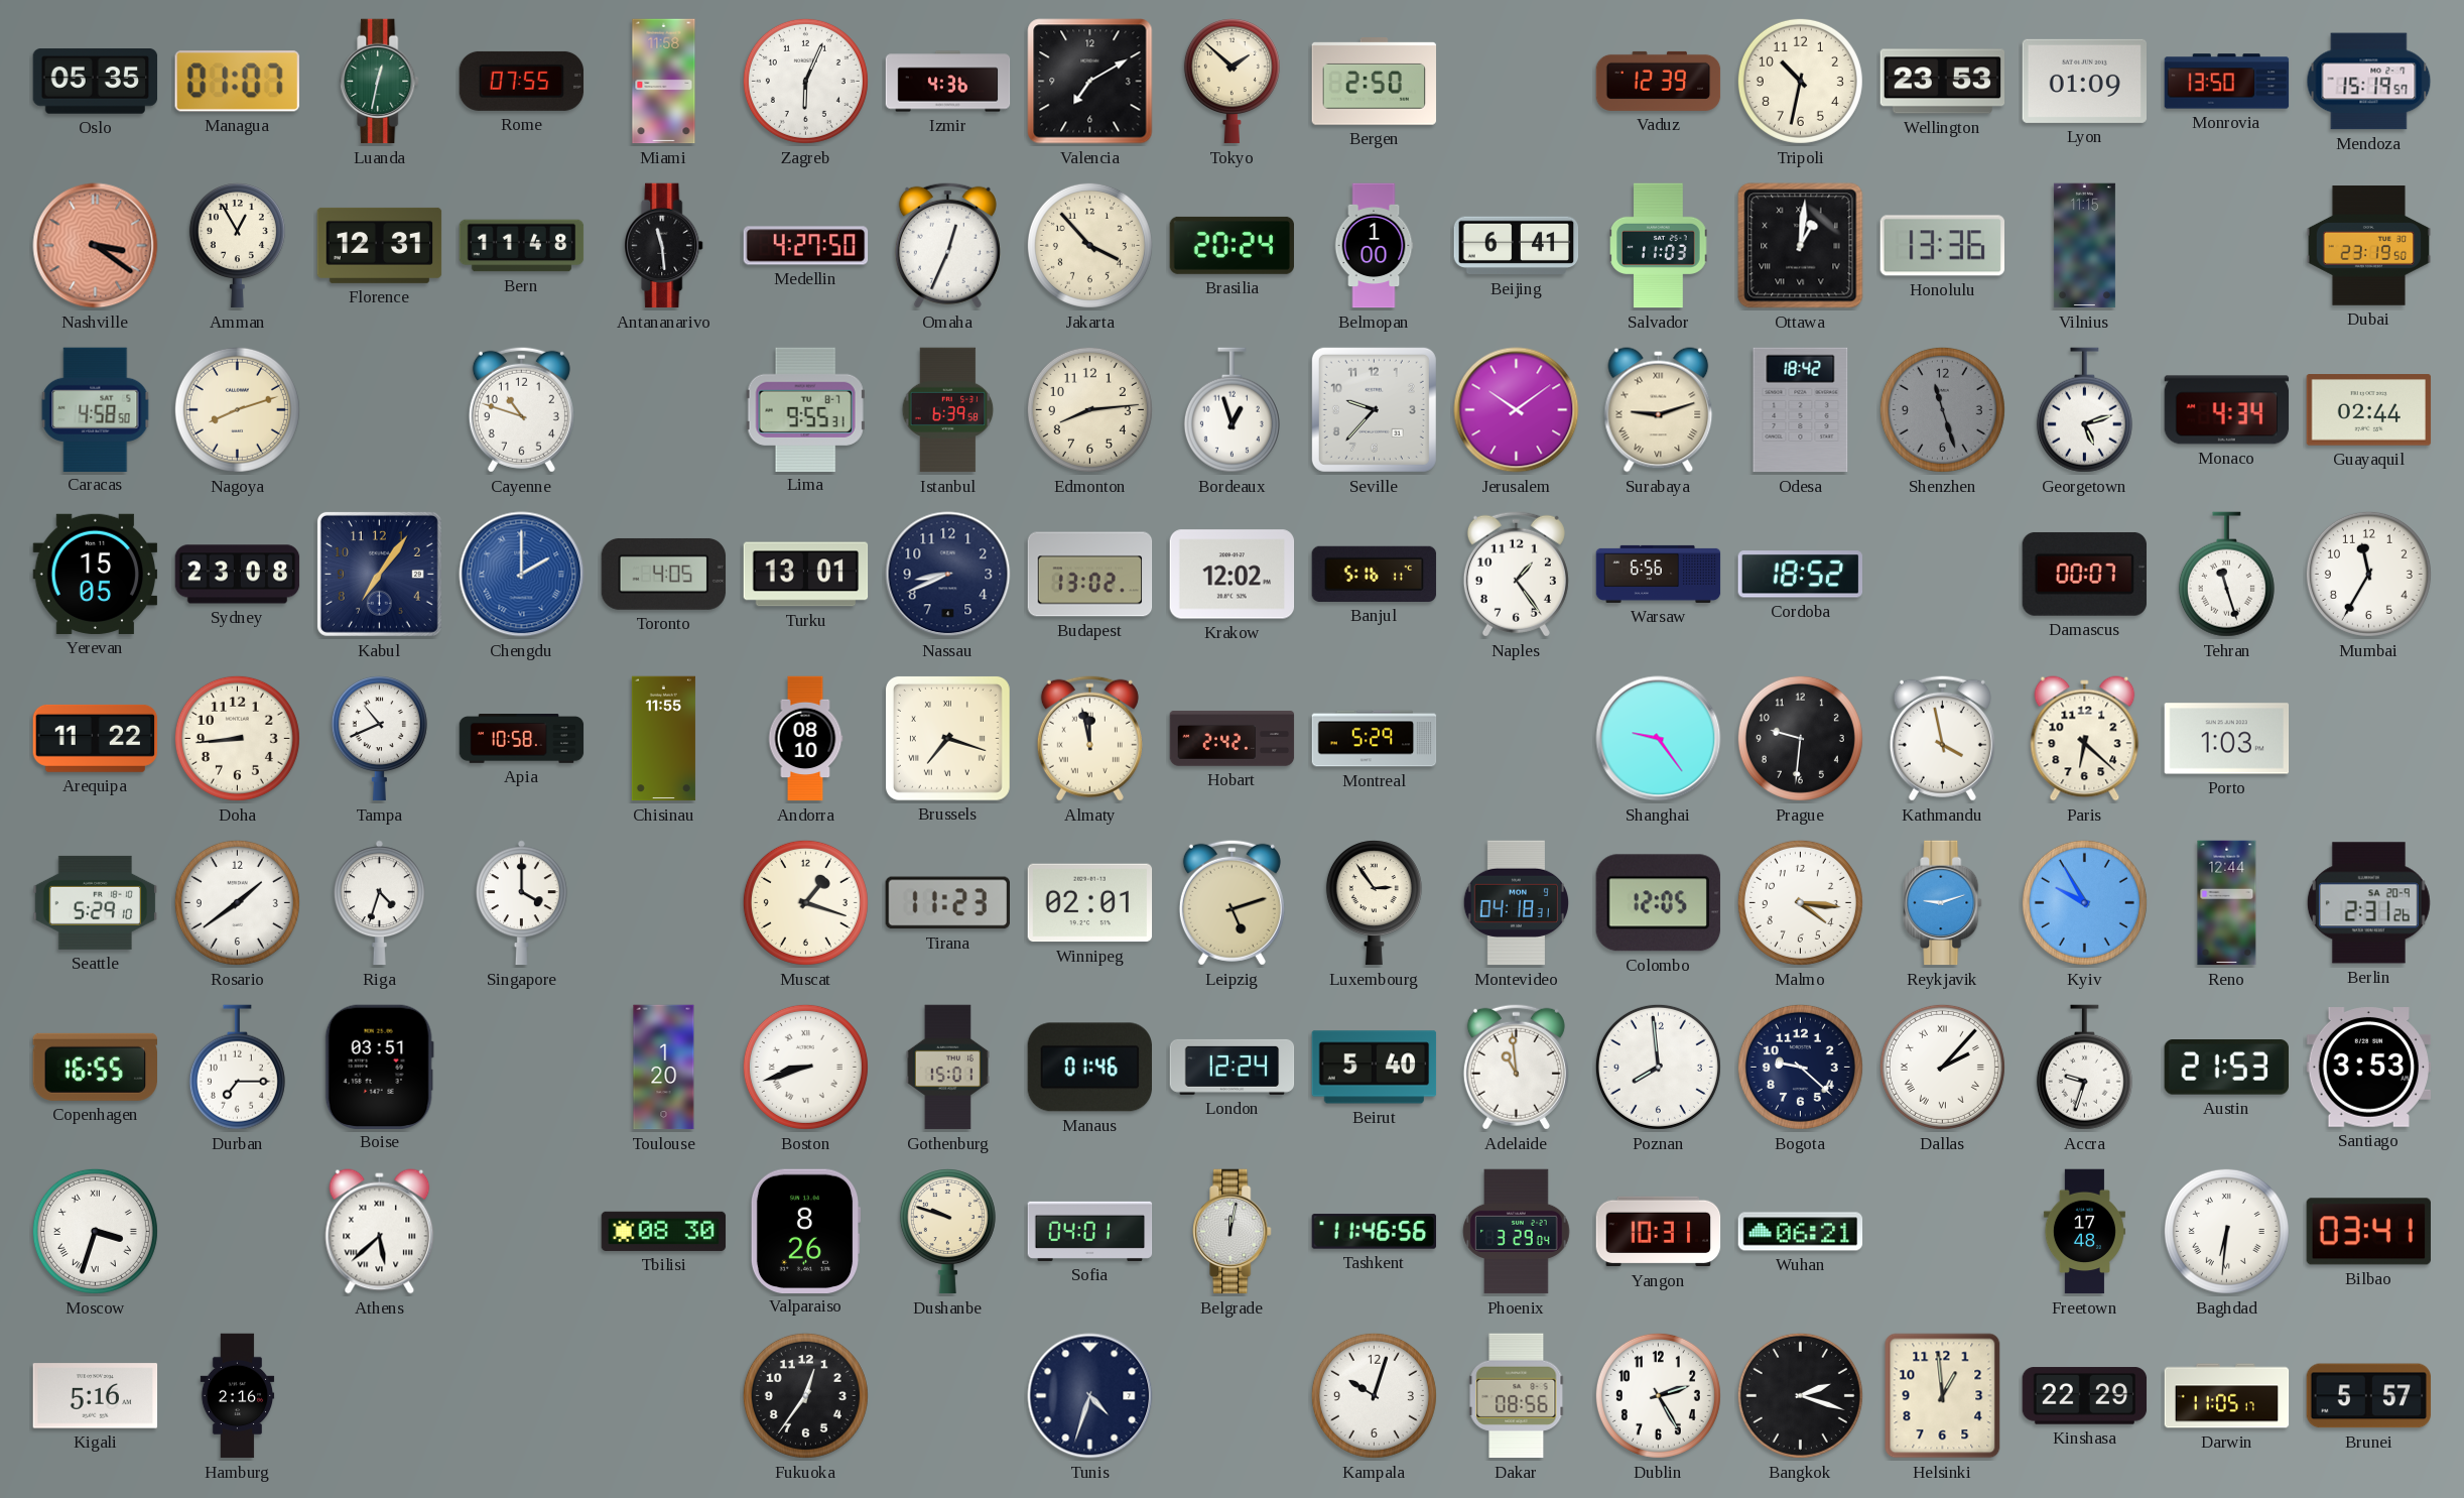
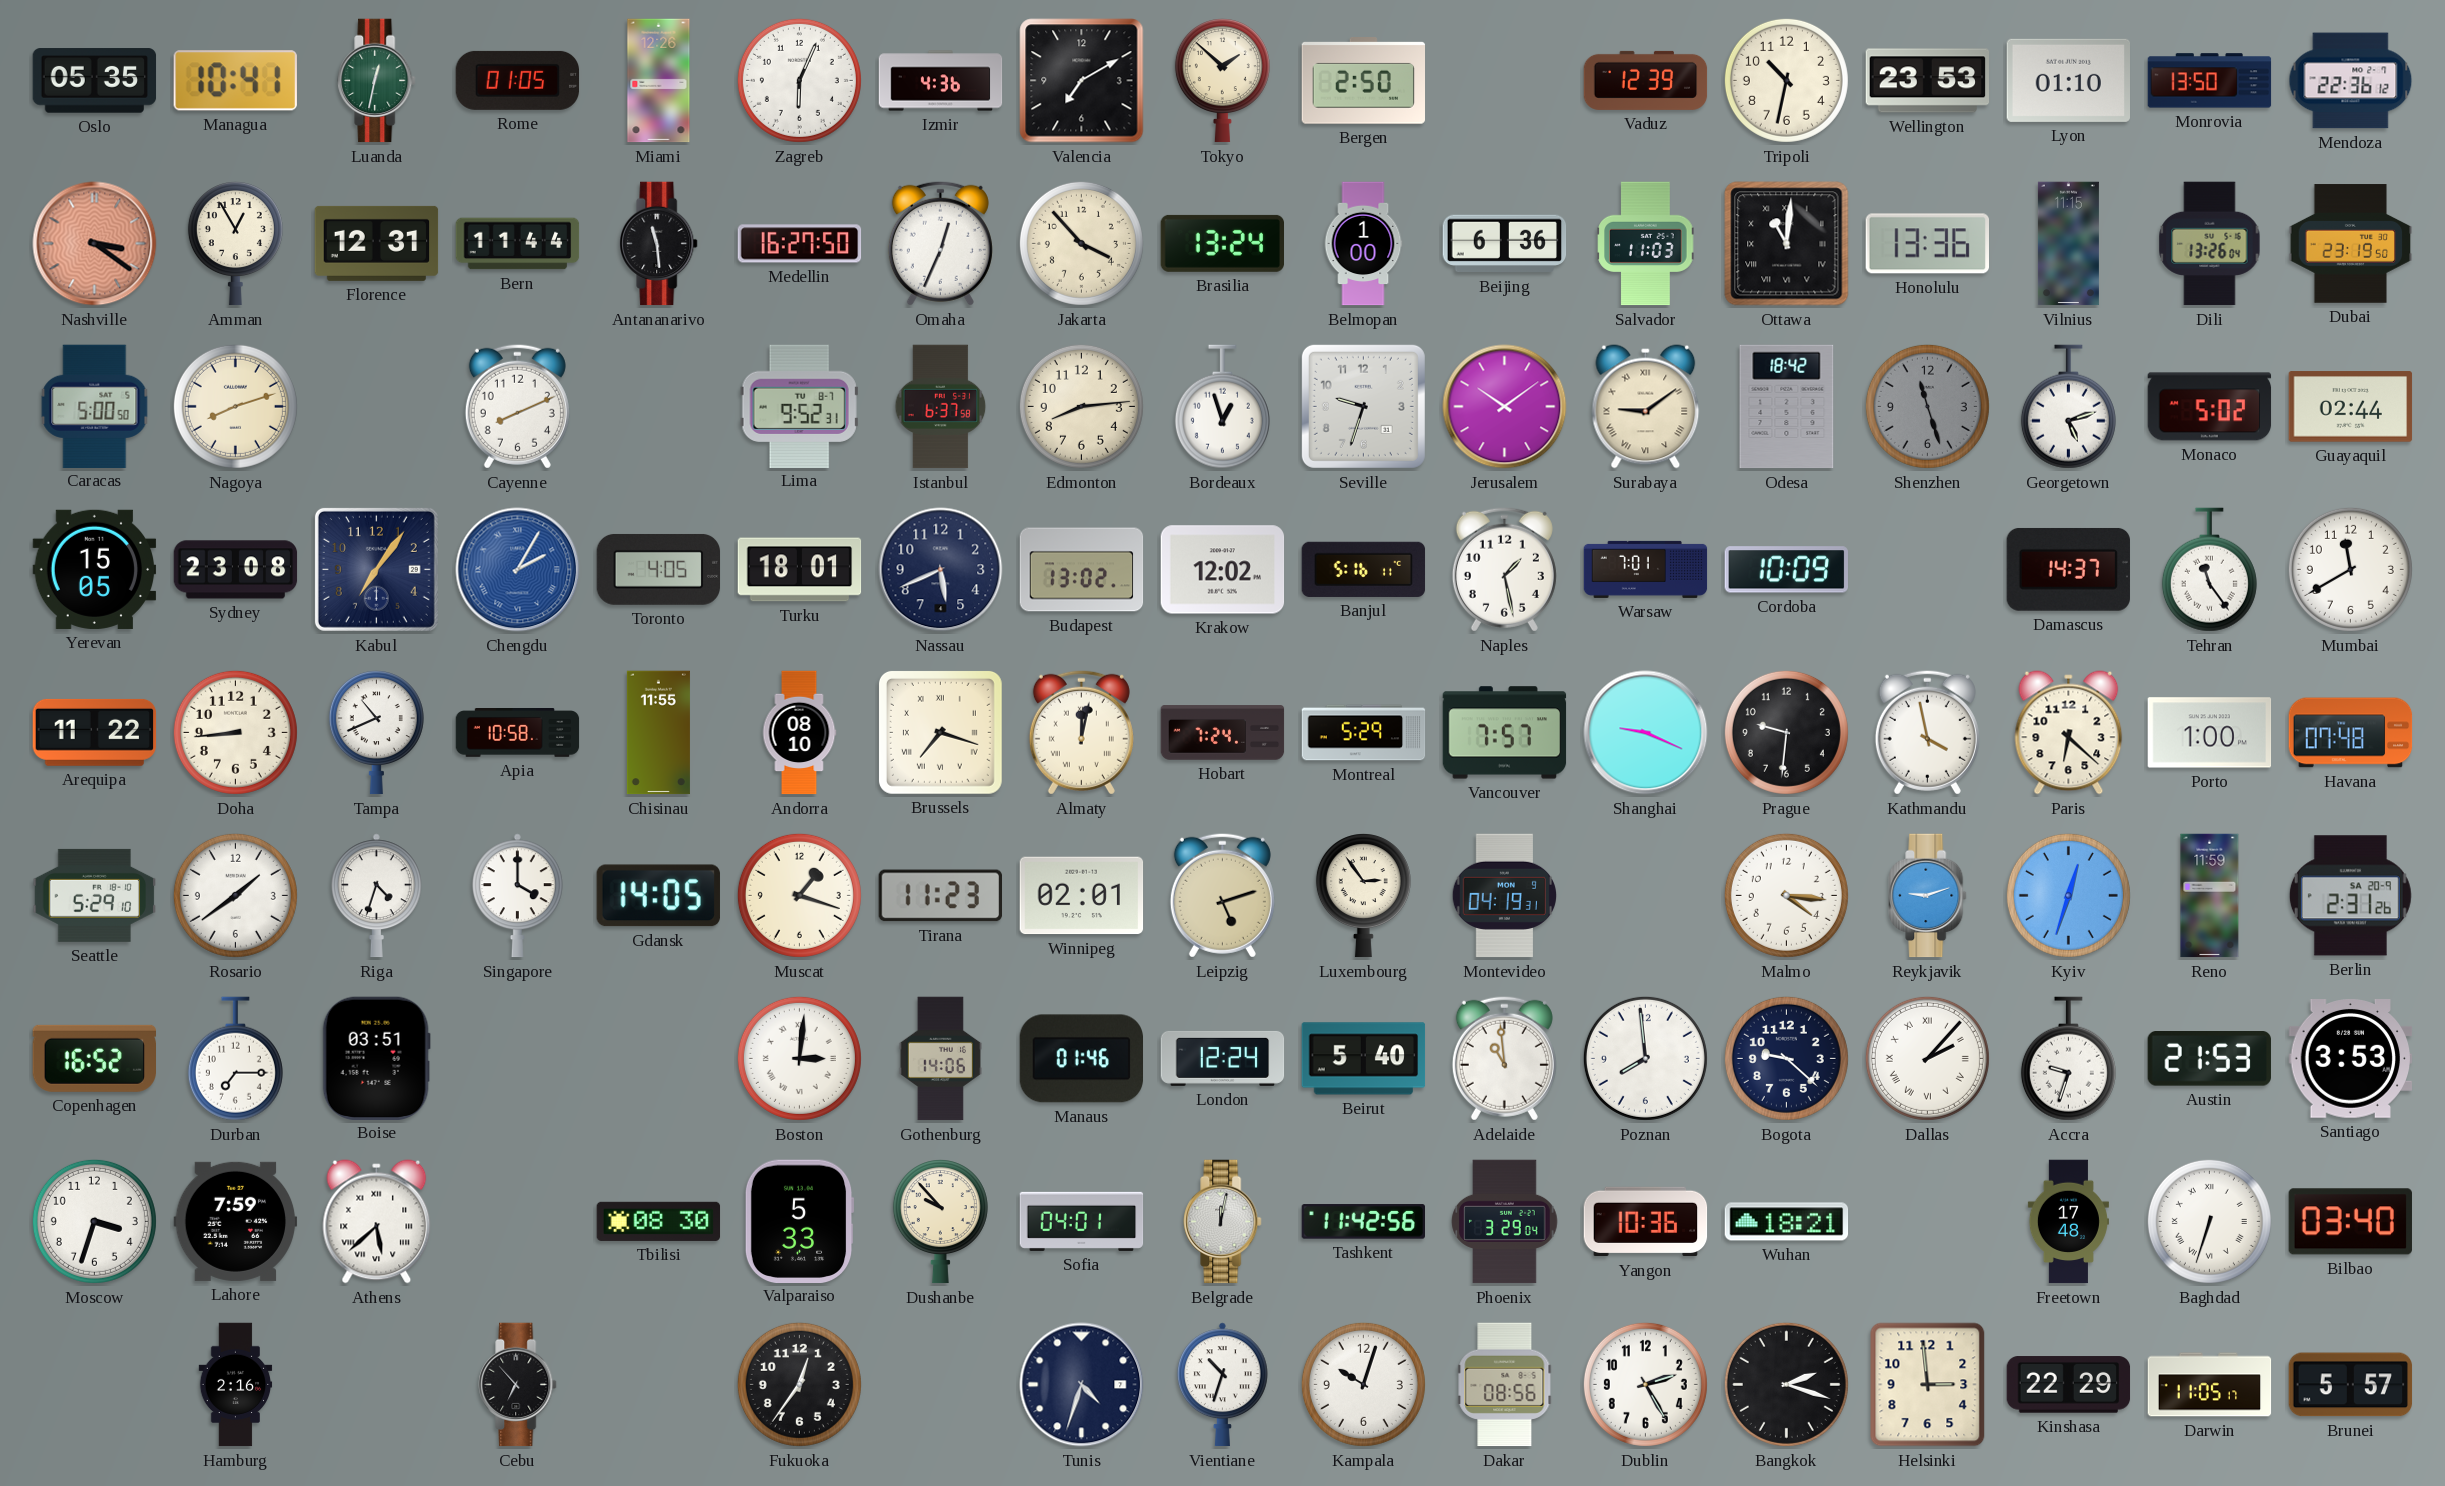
Managua: 01:07 -> 10:41 (235, 81)
Rome: 07:55 -> 01:05 (518, 80)
Miami: 11:58 -> 12:26 (659, 81)
Lyon: 01:09 -> 01:10 (2068, 80)
Mendoza: 15:19 -> 22:36 (2351, 81)
Bern: 11:48 -> 11:44 (518, 244)
Medellin: 4:27 -> 16:27 (800, 244)
Brasilia: 20:24 -> 13:24 (1222, 243)
Beijing: 6:41 -> 6:36 (1505, 244)
Ottawa: 1:01 -> 11:01 (1787, 244)
Dili: none -> 13:26 (2210, 244)
Caracas: 4:58 -> 5:00 (95, 406)
Cayenne: 10:48 -> 8:11 (517, 406)
Lima: 9:55 -> 9:52 (799, 406)
Istanbul: 6:39 -> 6:37 (941, 407)
Seville: 9:37 -> 9:33 (1363, 406)
Surabaya: 9:12 -> 9:09 (1646, 407)
Monaco: 4:34 -> 5:02 (2210, 407)
Chengdu: 2:00 -> 2:05 (518, 570)
Turku: 13:01 -> 18:01 (800, 570)
Nassau: 8:41 -> 5:41 (941, 570)
Naples: 1:24 -> 1:28 (1504, 569)
Warsaw: 6:56 -> 7:01 (1646, 569)
Cordoba: 18:52 -> 10:09 (1786, 570)
Damascus: 00:07 -> 14:37 (2068, 569)
Tehran: 11:27 -> 11:24 (2209, 570)
Mumbai: 11:35 -> 11:40 (2350, 569)
Almaty: 11:58 -> 12:02 (1081, 732)
Hobart: 2:42 -> 7:24 (1223, 733)
Vancouver: none -> 7:57 (1505, 733)
Shanghai: 9:24 -> 9:19 (1646, 733)
Porto: 1:03 -> 1:00 (2210, 733)
Havana: none -> 07:48 (2351, 733)
Gdansk: none -> 14:05 (658, 896)
Montevideo: 04:18 -> 04:19 (1504, 896)
Colombo: 12:05 -> none (1658, 903)
Kyiv: 9:55 -> 12:33 (2068, 895)
Reno: 12:44 -> 11:59 (2210, 896)
Copenhagen: 16:55 -> 16:52 (94, 1058)
Toulouse: 1:20 -> none (664, 1068)
Boston: 8:42 -> 3:01 (799, 1058)
Gothenburg: 15:01 -> 14:06 (940, 1059)
Moscow numerals: Roman -> Arabic (94, 1221)
Lahore: none -> 7:59 (236, 1221)
Valparaiso: 8:26 -> 5:33 (799, 1221)
Dushanbe: 9:48 -> 9:53 (940, 1222)
Tashkent: 11:46 -> 11:42 (1363, 1222)
Yangon: 10:31 -> 10:36 (1646, 1222)
Wuhan: 06:21 -> 18:21 (1787, 1222)
Baghdad: 6:31 -> 6:33 (2209, 1221)
Bilbao: 03:41 -> 03:40 (2350, 1222)
Kigali: 5:16 -> none (96, 1396)
Cebu: none -> 6:53 (518, 1385)
Vientiane: none -> 10:33 (1222, 1385)
Helsinki: 12:59 -> 2:59 (1928, 1385)
